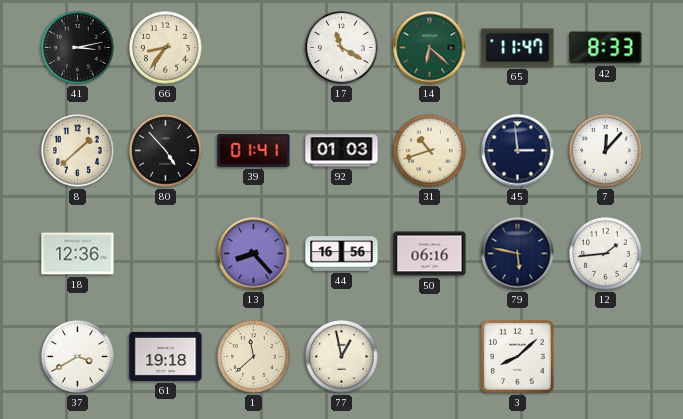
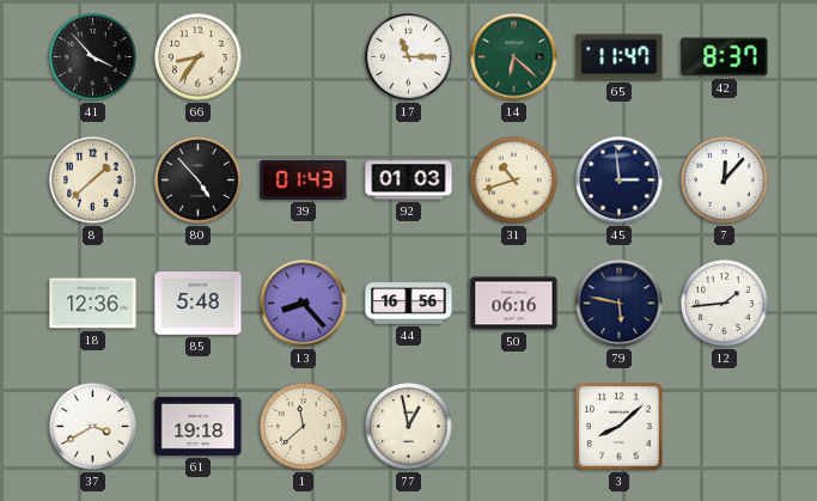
41: 3:13 -> 3:53 (93, 57)
17: 11:20 -> 11:15 (409, 57)
42: 8:33 -> 8:37 (725, 57)
39: 01:41 -> 01:43 (304, 179)
85: none -> 5:48 (199, 304)
